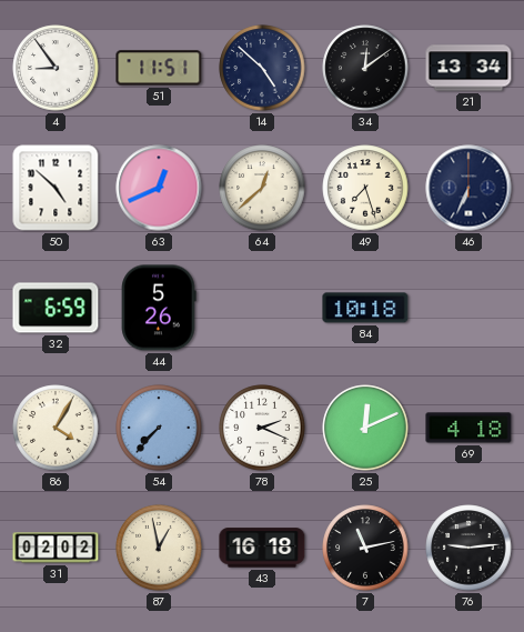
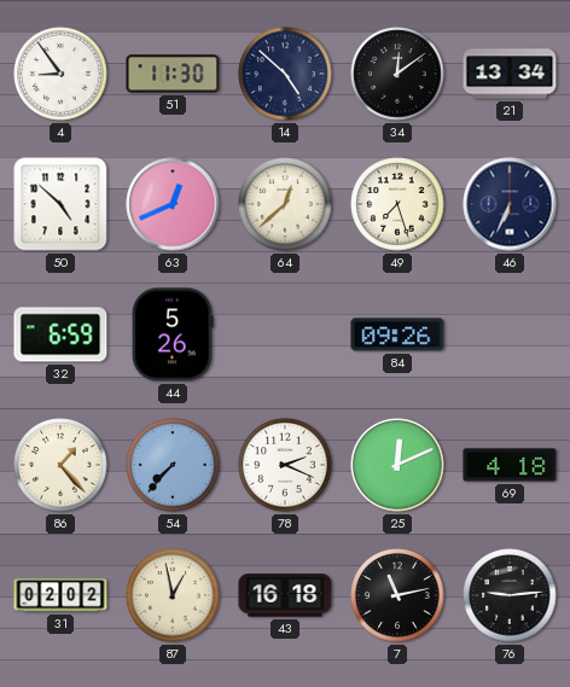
51: 11:51 -> 11:30 (173, 74)
84: 10:18 -> 09:26 (397, 334)
86: 4:05 -> 1:23 (60, 465)
